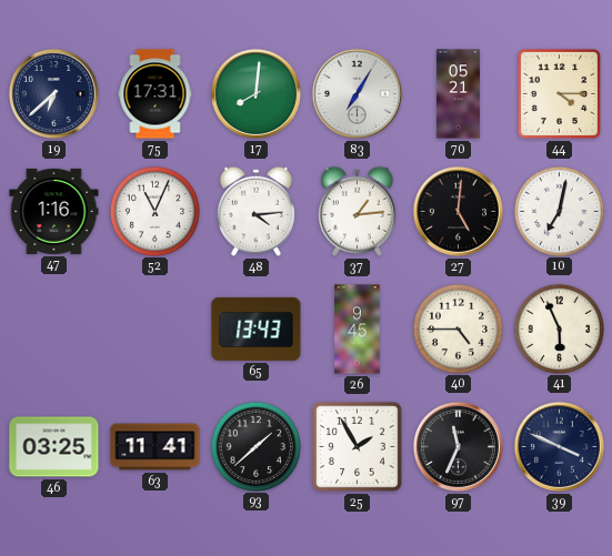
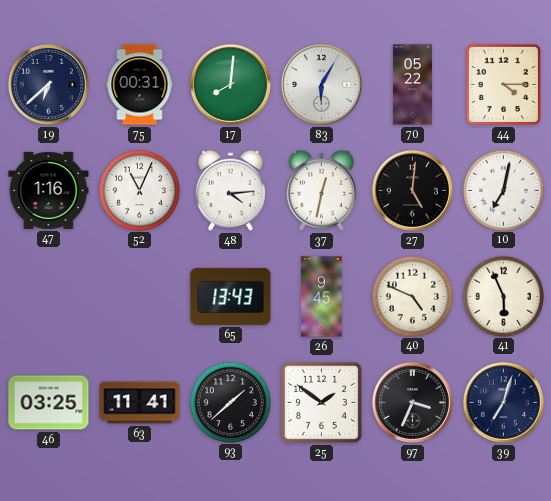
75: 17:31 -> 00:31 (140, 85)
83: 7:05 -> 6:05 (321, 84)
70: 05:21 -> 05:22 (412, 85)
37: 1:14 -> 12:32 (321, 190)
40: 4:45 -> 4:49 (412, 296)
25: 1:55 -> 1:51 (321, 402)
97: 11:34 -> 3:34 (412, 402)
39: 3:49 -> 7:03 (503, 402)
